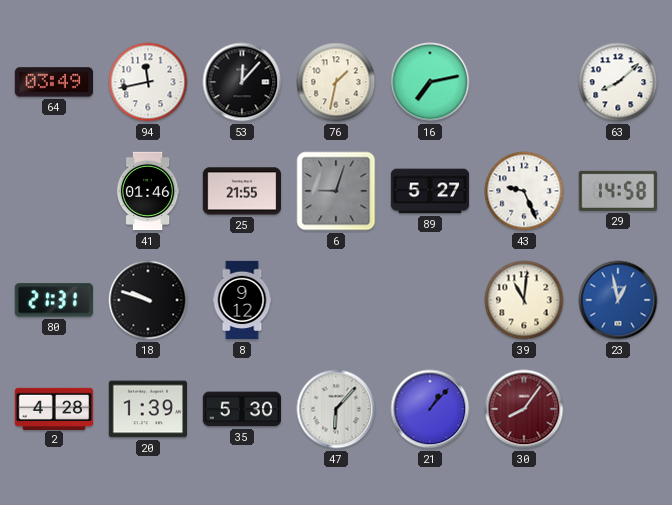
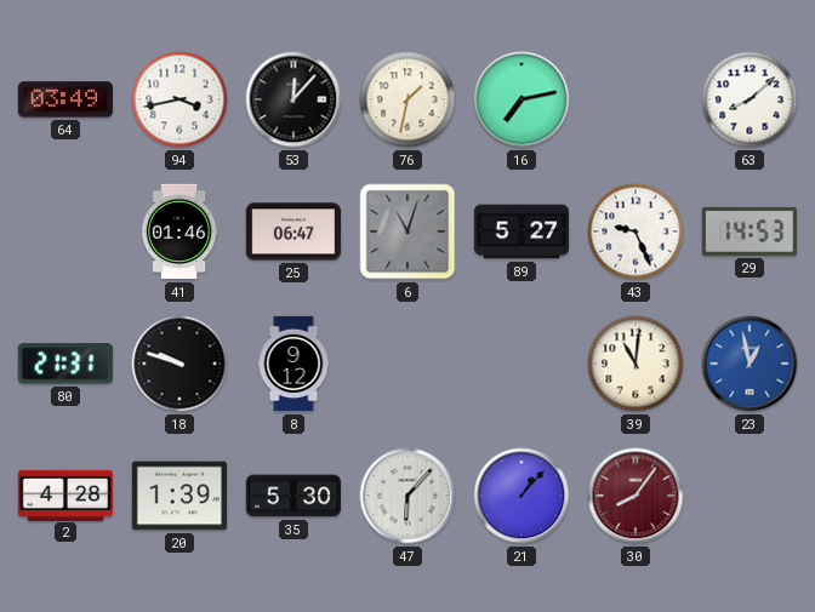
94: 11:43 -> 3:43 (179, 99)
25: 21:55 -> 06:47 (293, 231)
6: 9:03 -> 11:03 (407, 231)
29: 14:58 -> 14:53 (750, 231)
